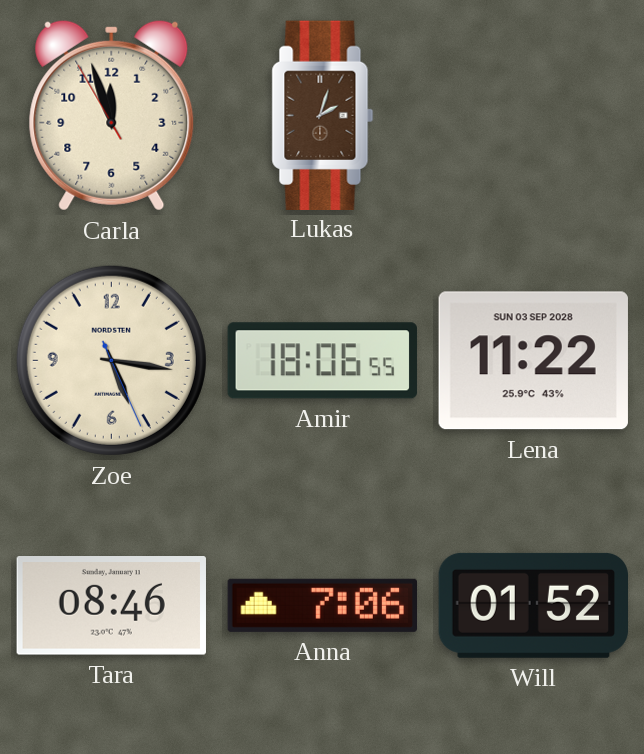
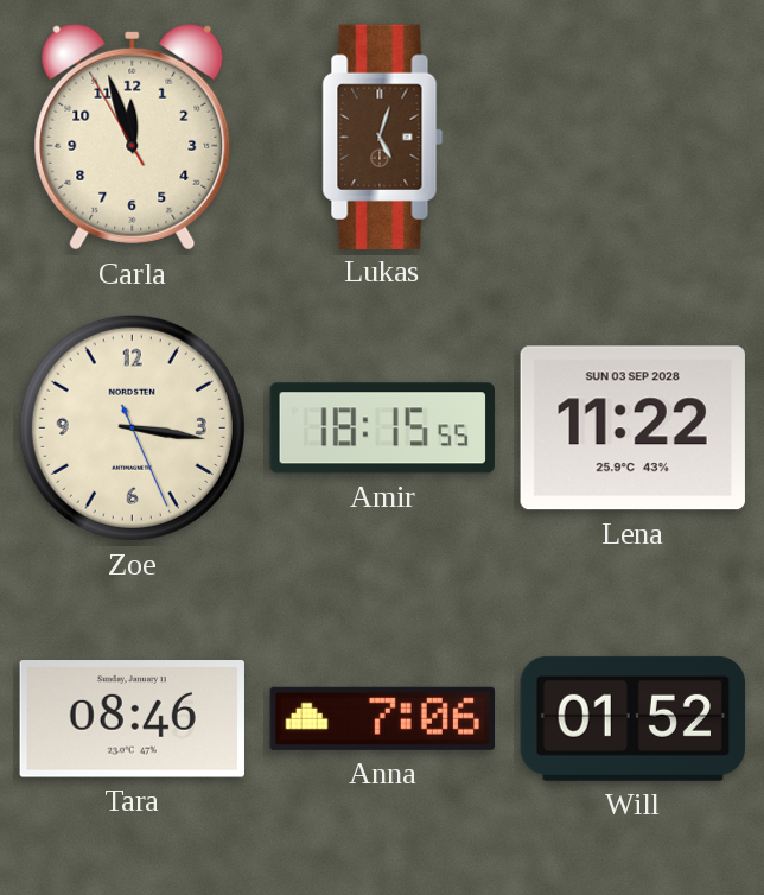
Lukas: 2:03 -> 5:03 (383, 137)
Zoe: 5:16 -> 3:16 (132, 427)
Amir: 18:06 -> 18:15 (382, 429)
